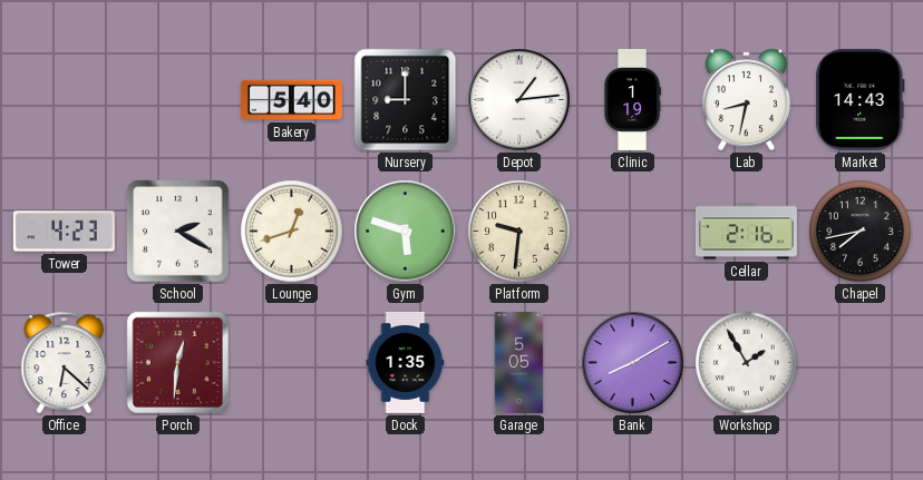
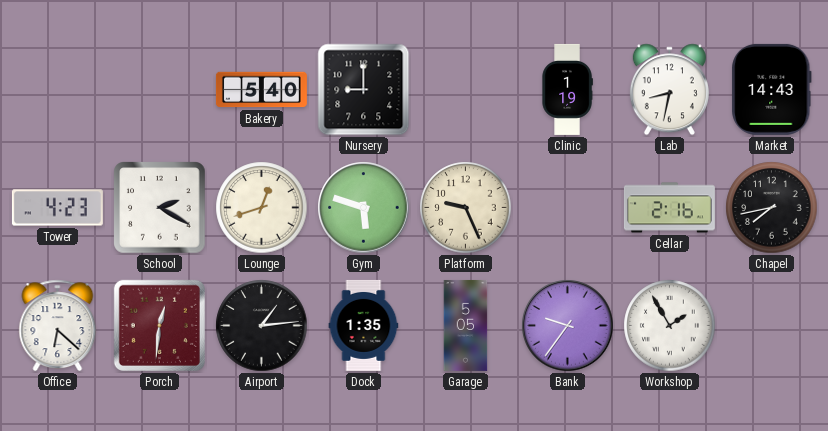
Depot: 1:14 -> none (519, 100)
Platform: 9:31 -> 9:26 (466, 208)
Airport: none -> 1:14 (262, 326)
Bank: 8:10 -> 9:36 (568, 326)
